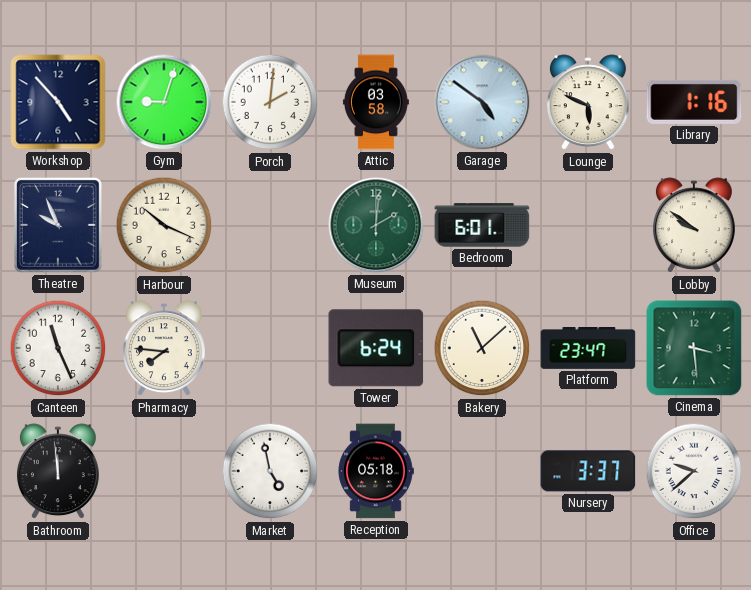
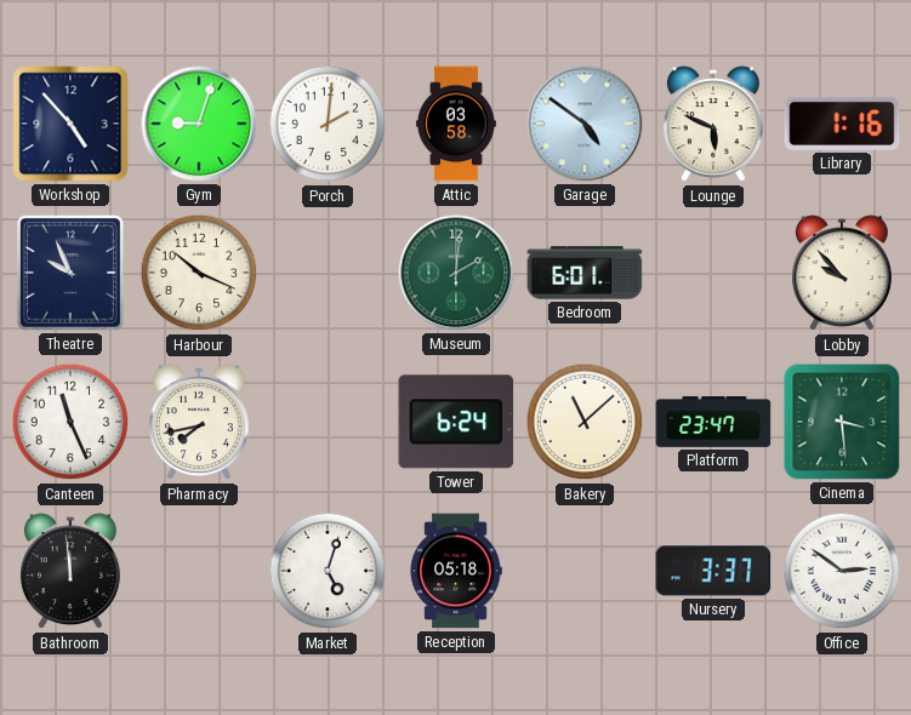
Lobby: 9:51 -> 9:53 (842, 274)
Pharmacy: 7:46 -> 7:43 (199, 423)
Market: 4:58 -> 5:03 (328, 571)
Office: 9:38 -> 2:51 (842, 571)
